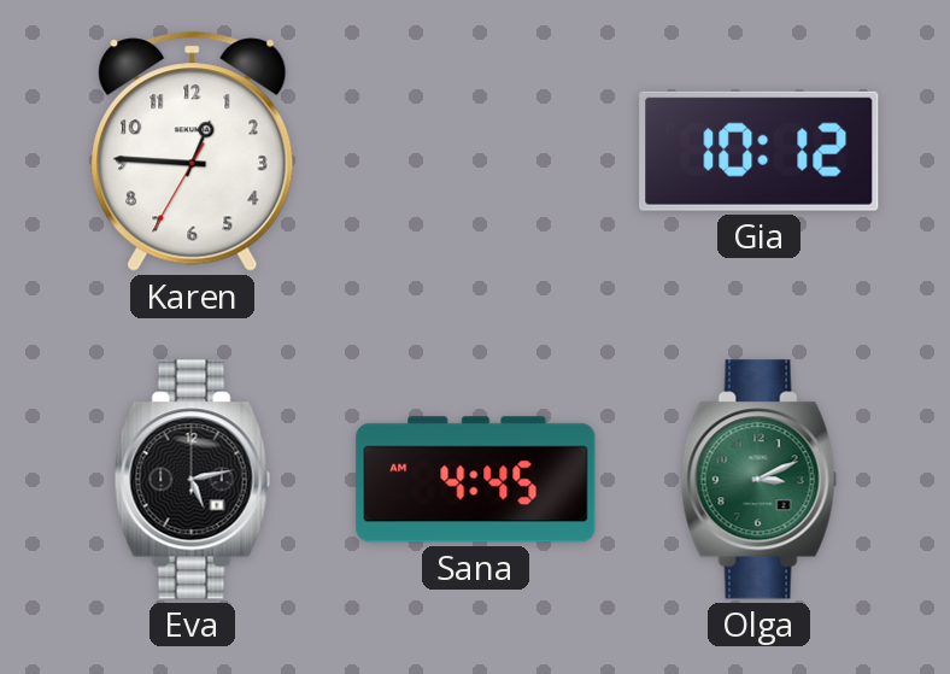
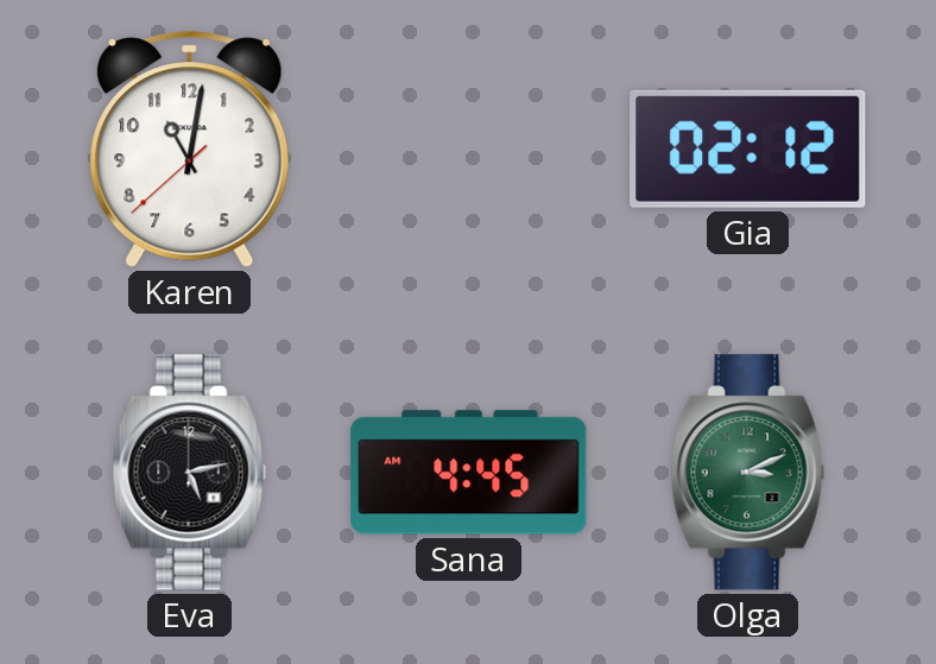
Karen: 12:45 -> 11:01 (190, 148)
Gia: 10:12 -> 02:12 (748, 148)
